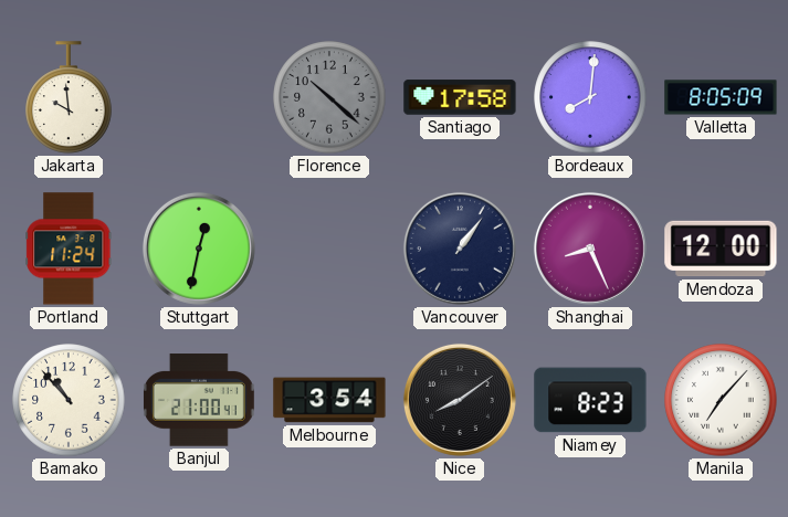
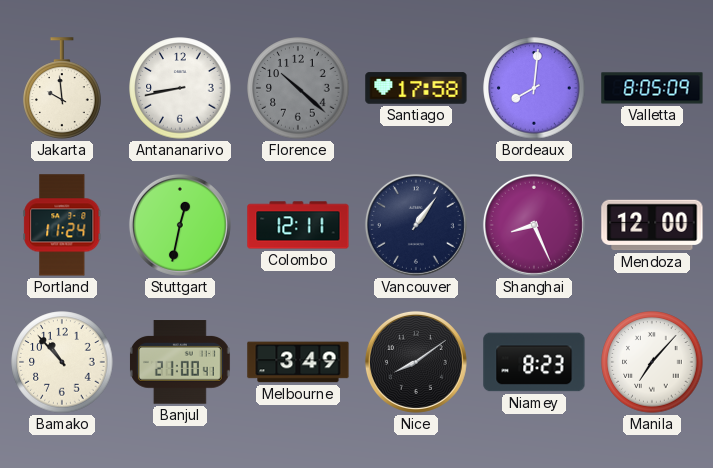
Antananarivo: none -> 8:43 (180, 88)
Colombo: none -> 12:11 (298, 225)
Melbourne: 3:54 -> 3:49 (298, 362)
